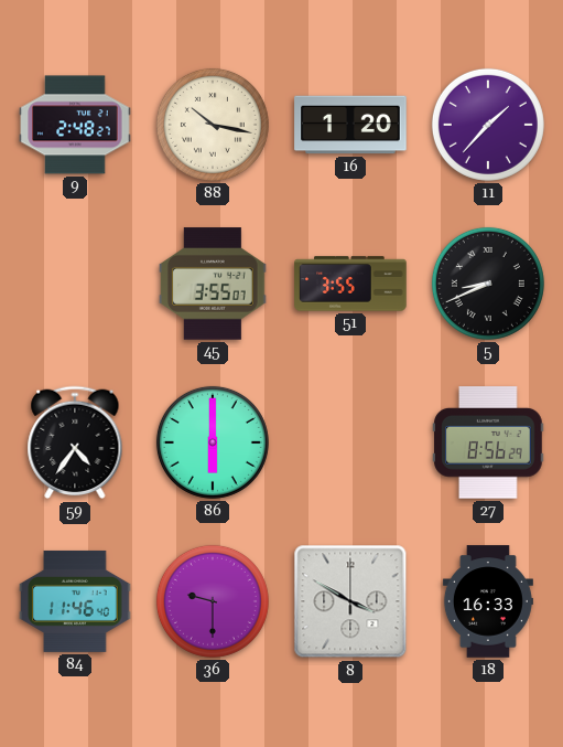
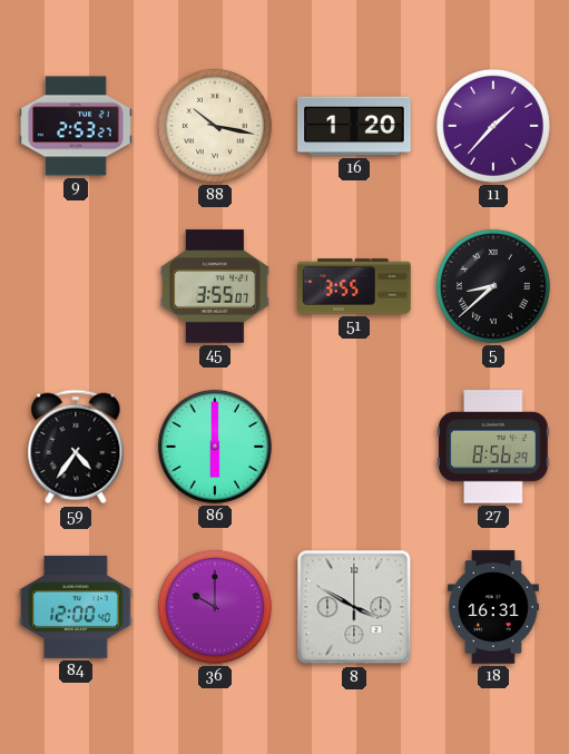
9: 2:48 -> 2:53 (76, 126)
5: 8:41 -> 8:38 (493, 286)
84: 11:46 -> 12:00 (76, 607)
36: 9:30 -> 10:00 (215, 607)
18: 16:33 -> 16:31 (493, 607)
